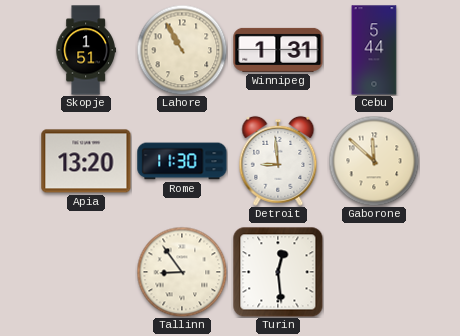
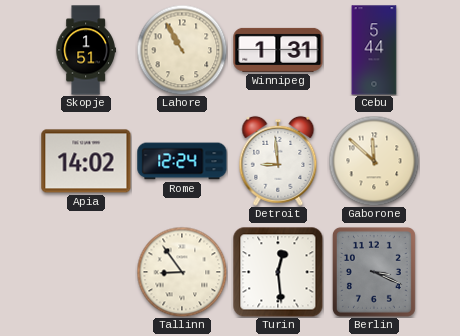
Apia: 13:20 -> 14:02 (86, 161)
Rome: 11:30 -> 12:24 (182, 161)
Berlin: none -> 3:19 (374, 272)
